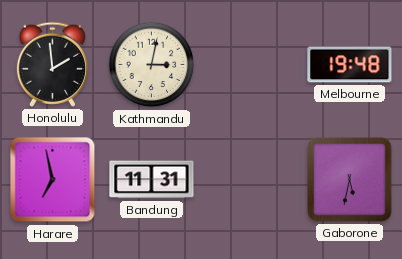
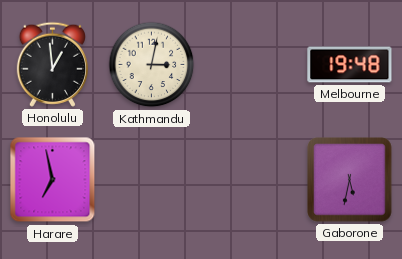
Honolulu: 1:59 -> 12:59 (52, 64)
Bandung: 11:31 -> none (152, 180)
